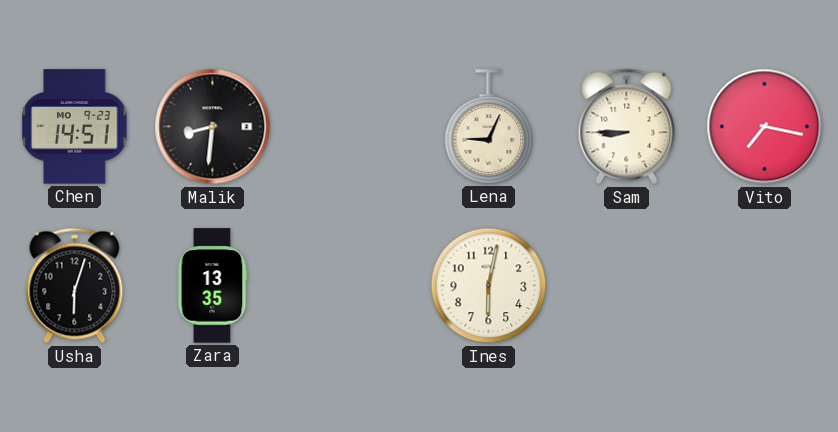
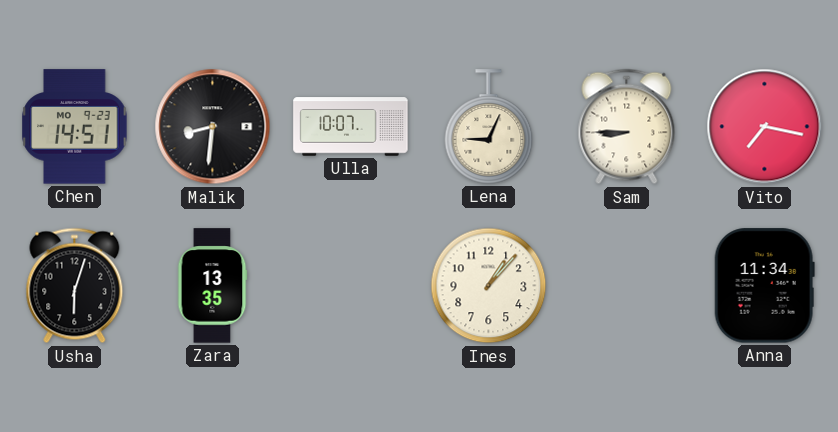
Ulla: none -> 10:07 (351, 127)
Ines: 6:02 -> 1:07 (489, 286)
Anna: none -> 11:34 (764, 286)
